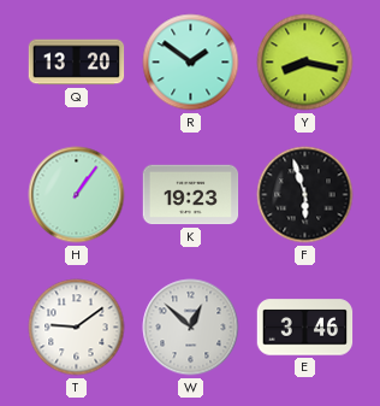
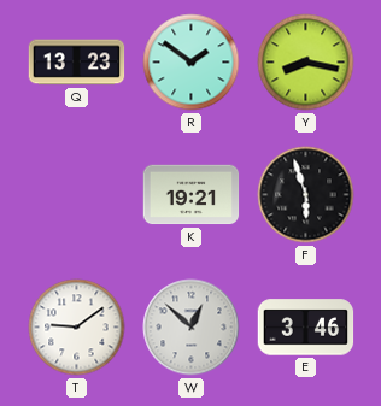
Q: 13:20 -> 13:23 (77, 63)
H: 1:06 -> none (77, 195)
K: 19:23 -> 19:21 (192, 195)
